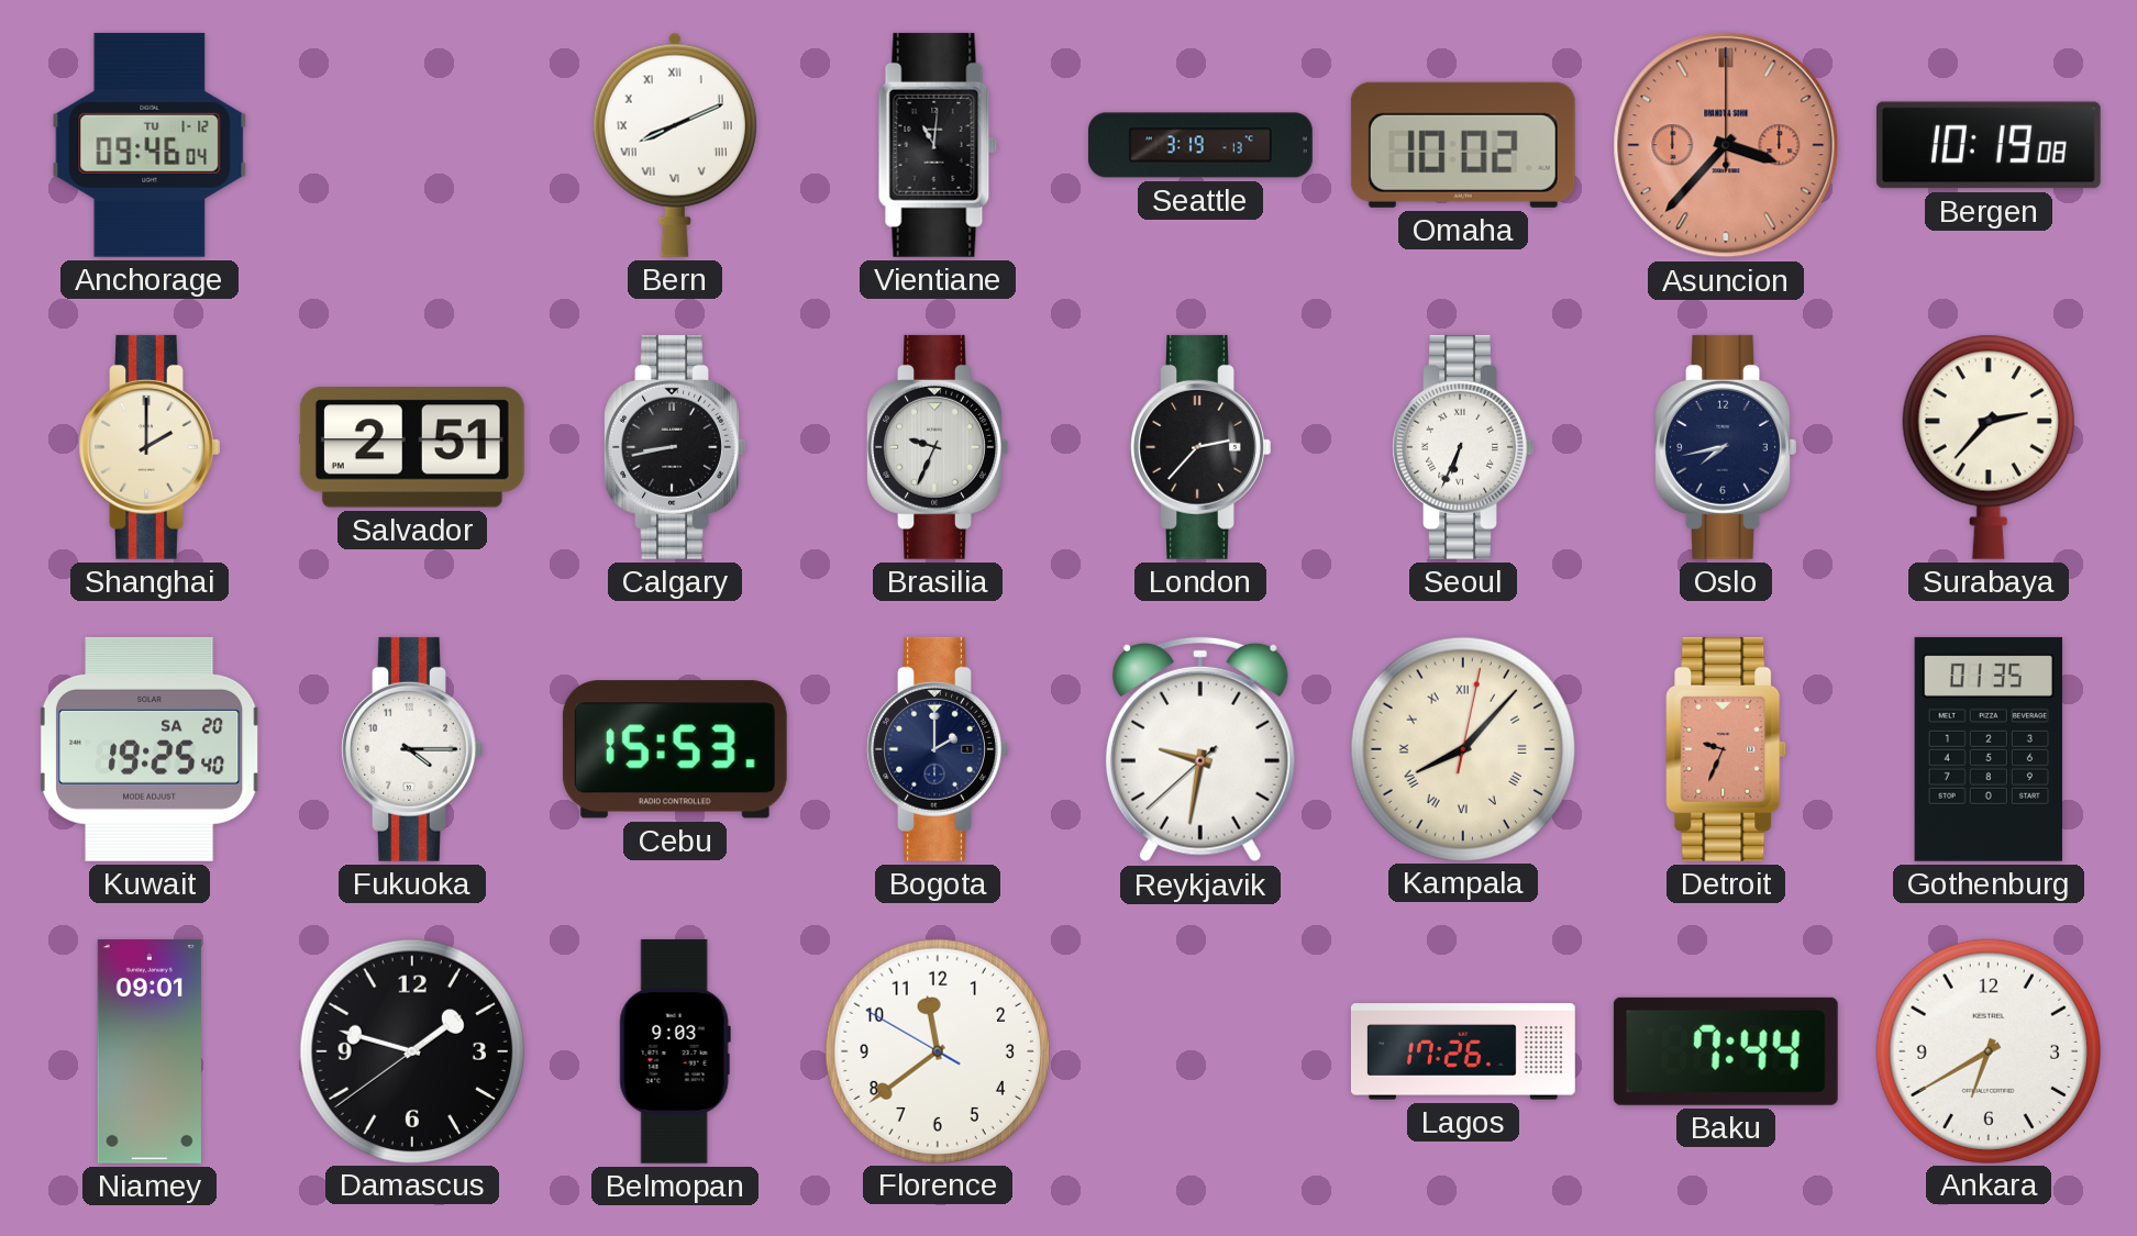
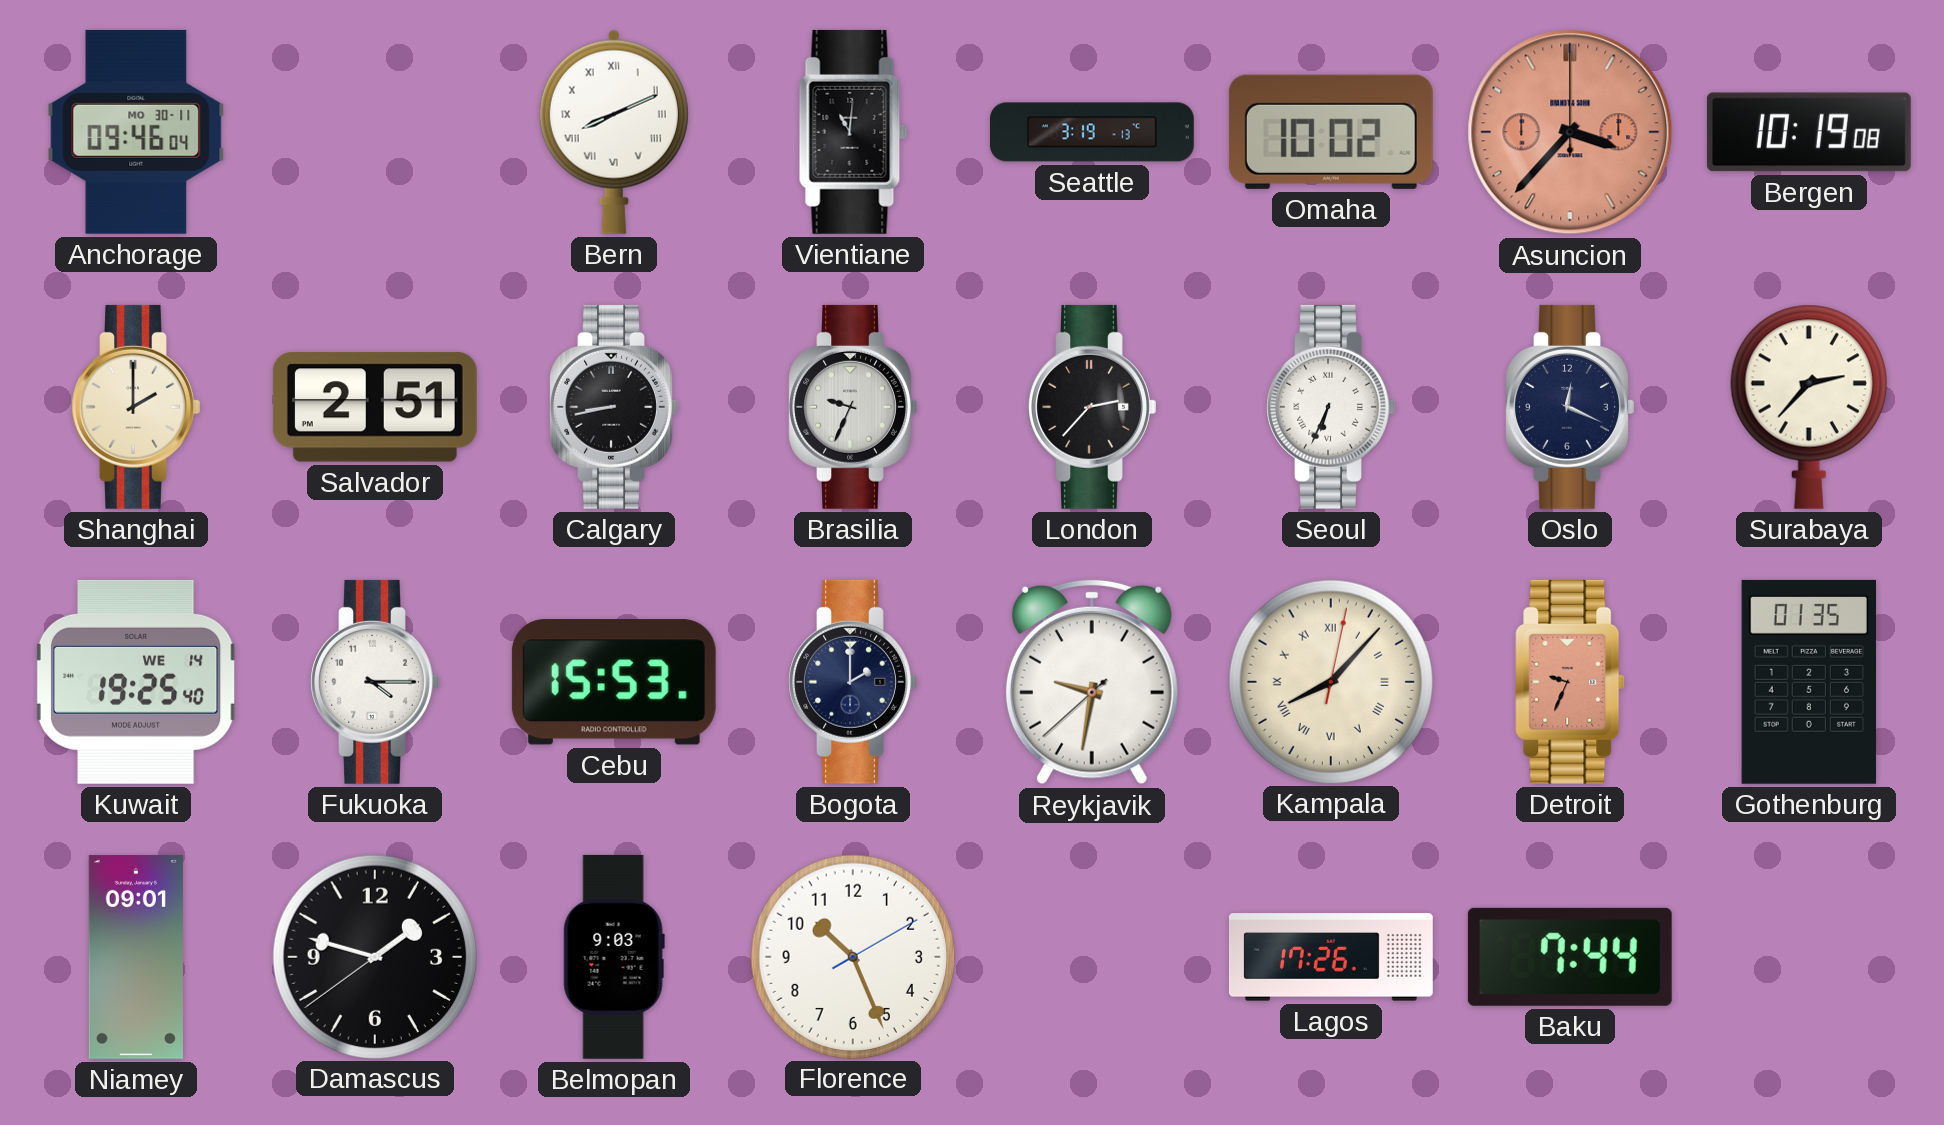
Anchorage date: TU 1-12 -> MO 30-11 (136, 132)
Oslo: 7:43 -> 12:19 (1570, 407)
Kuwait date: SA 20 -> WE 14 (136, 682)
Florence: 11:38 -> 10:26 (852, 956)
Ankara: 6:40 -> none (1987, 1050)
